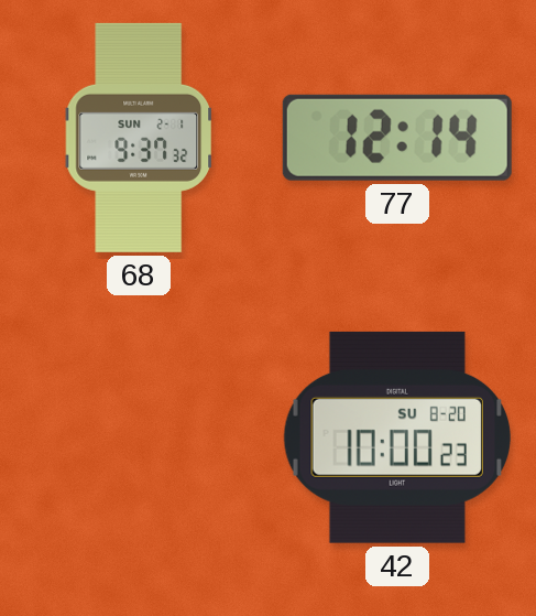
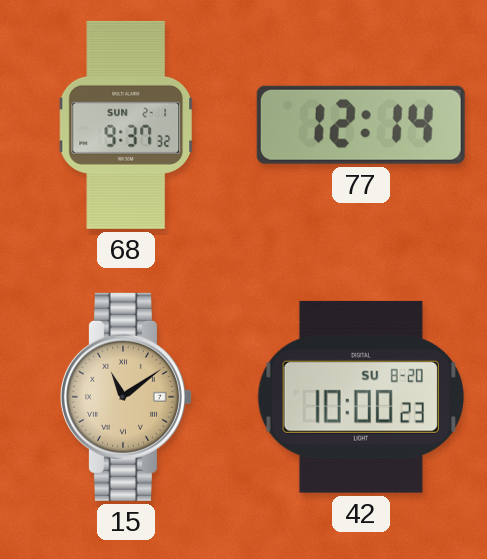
15: none -> 11:09 (126, 397)
